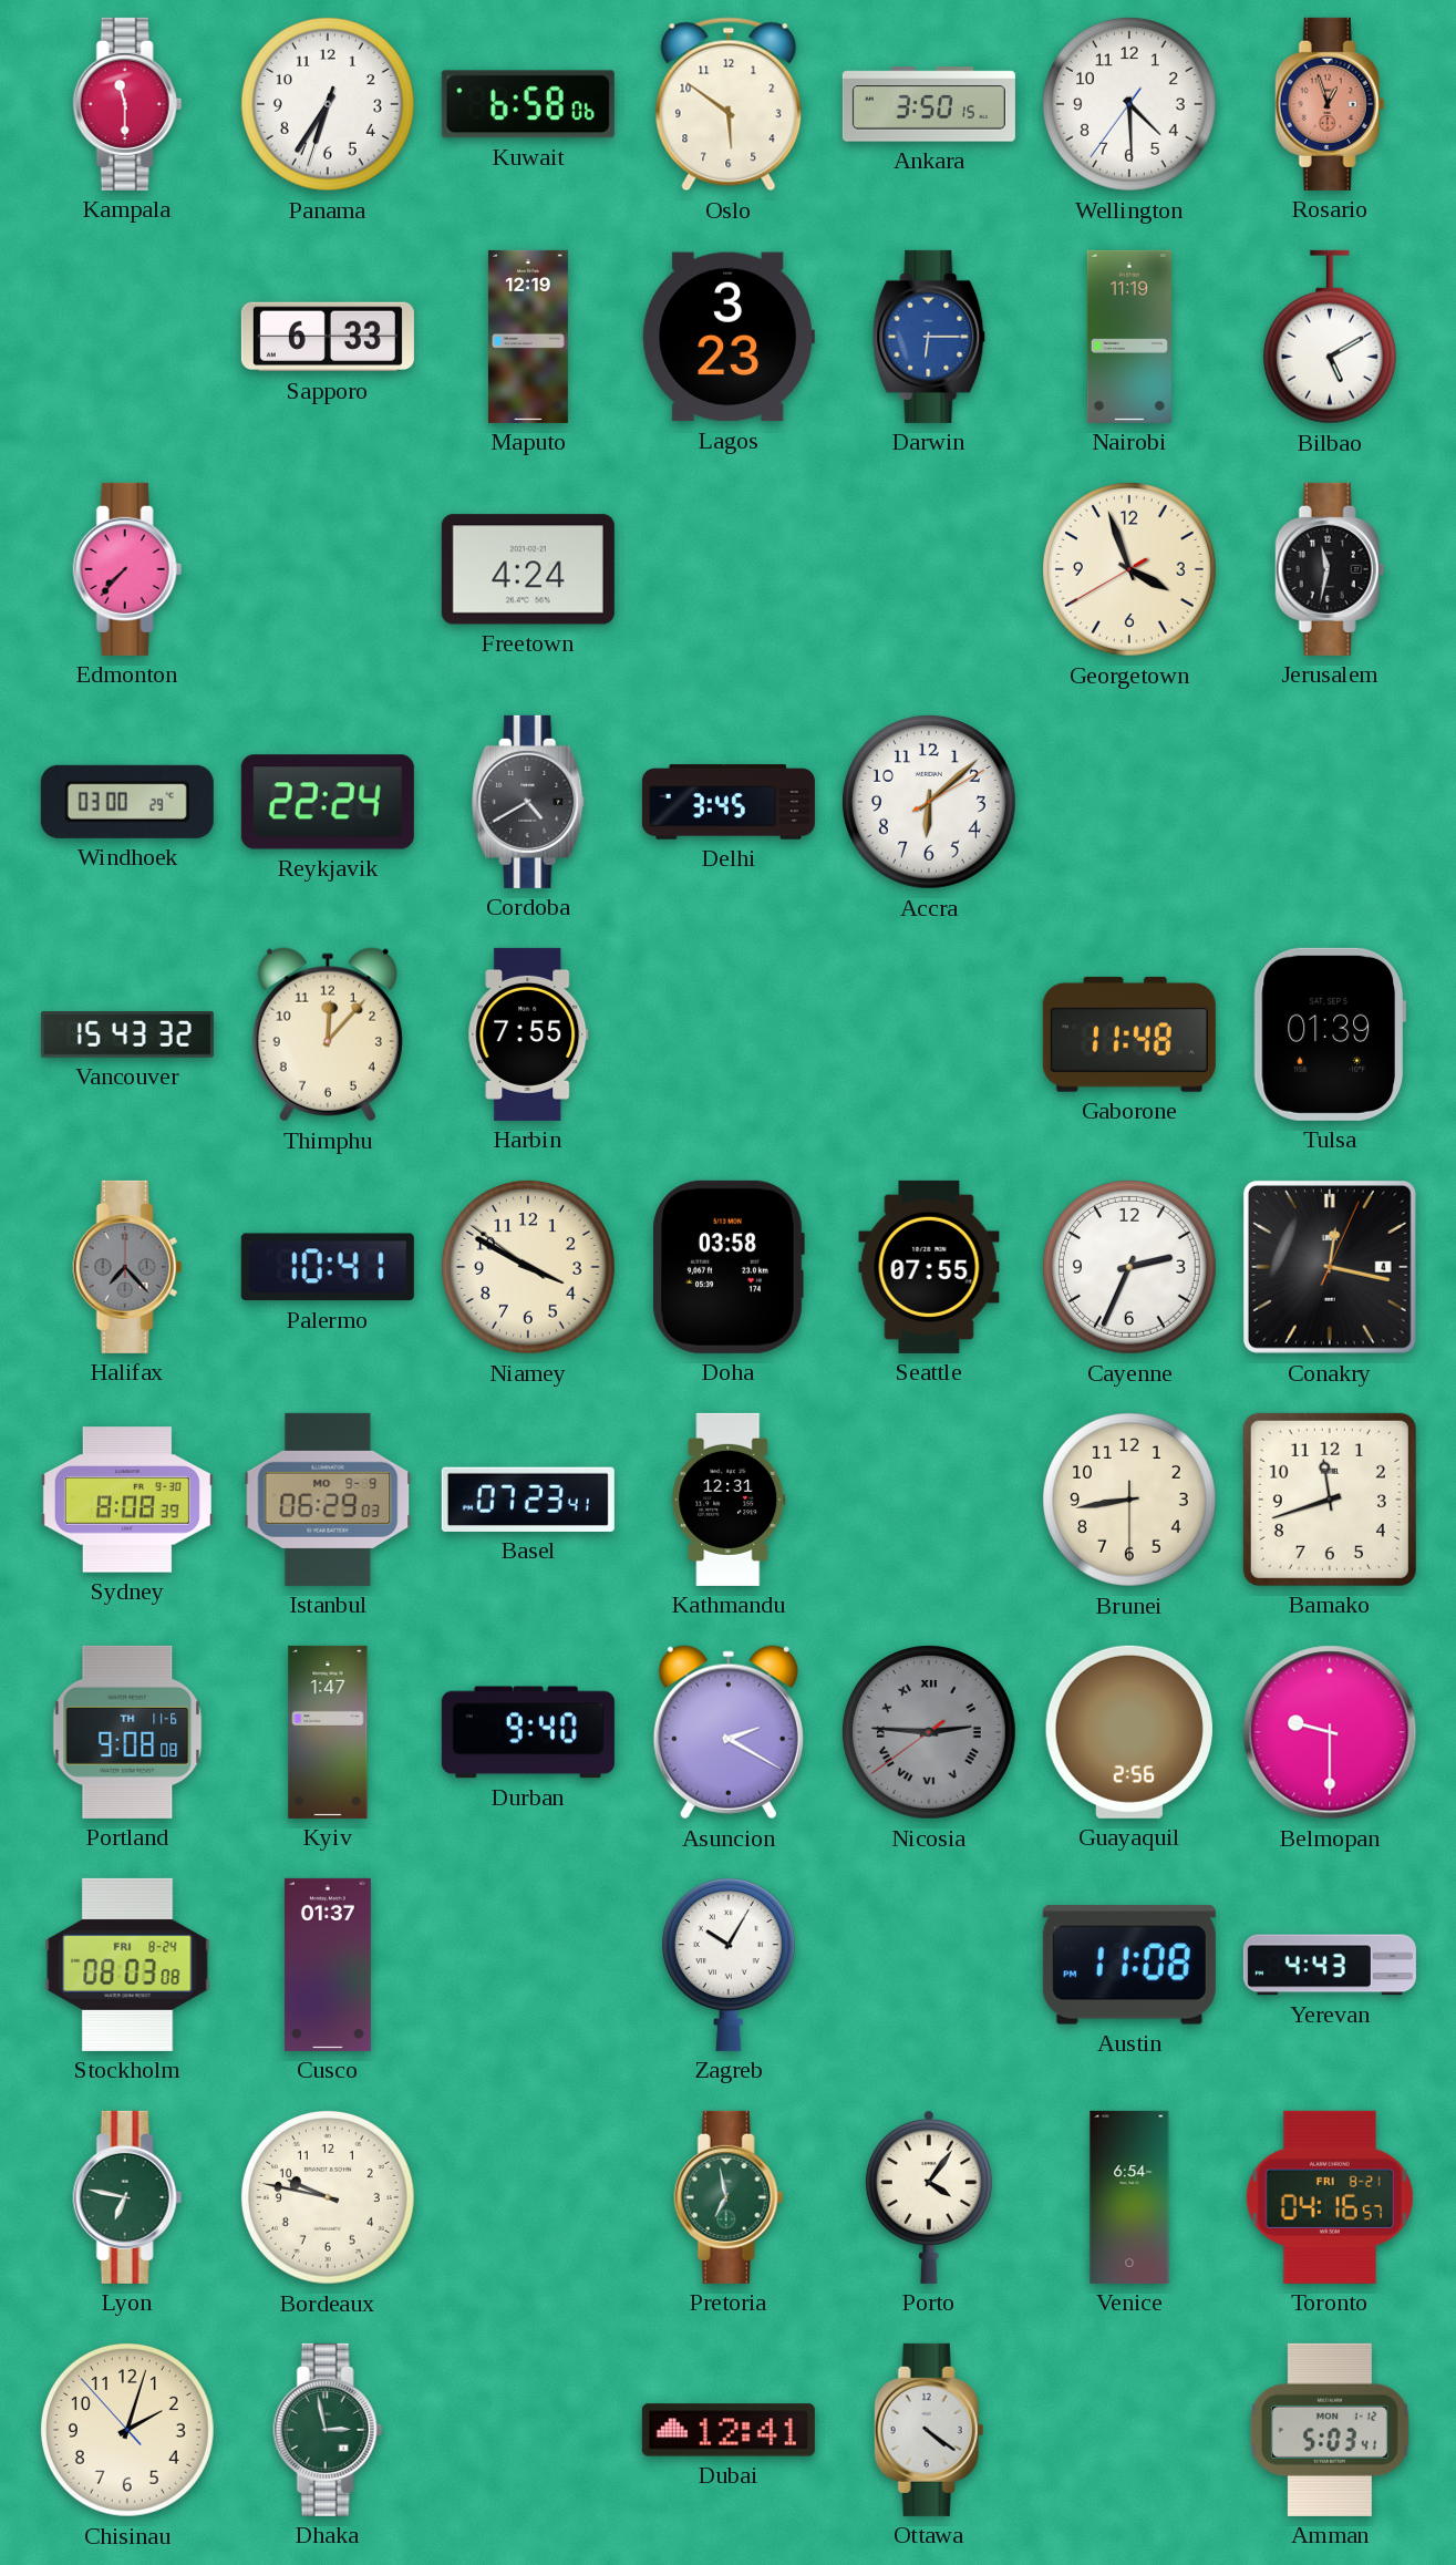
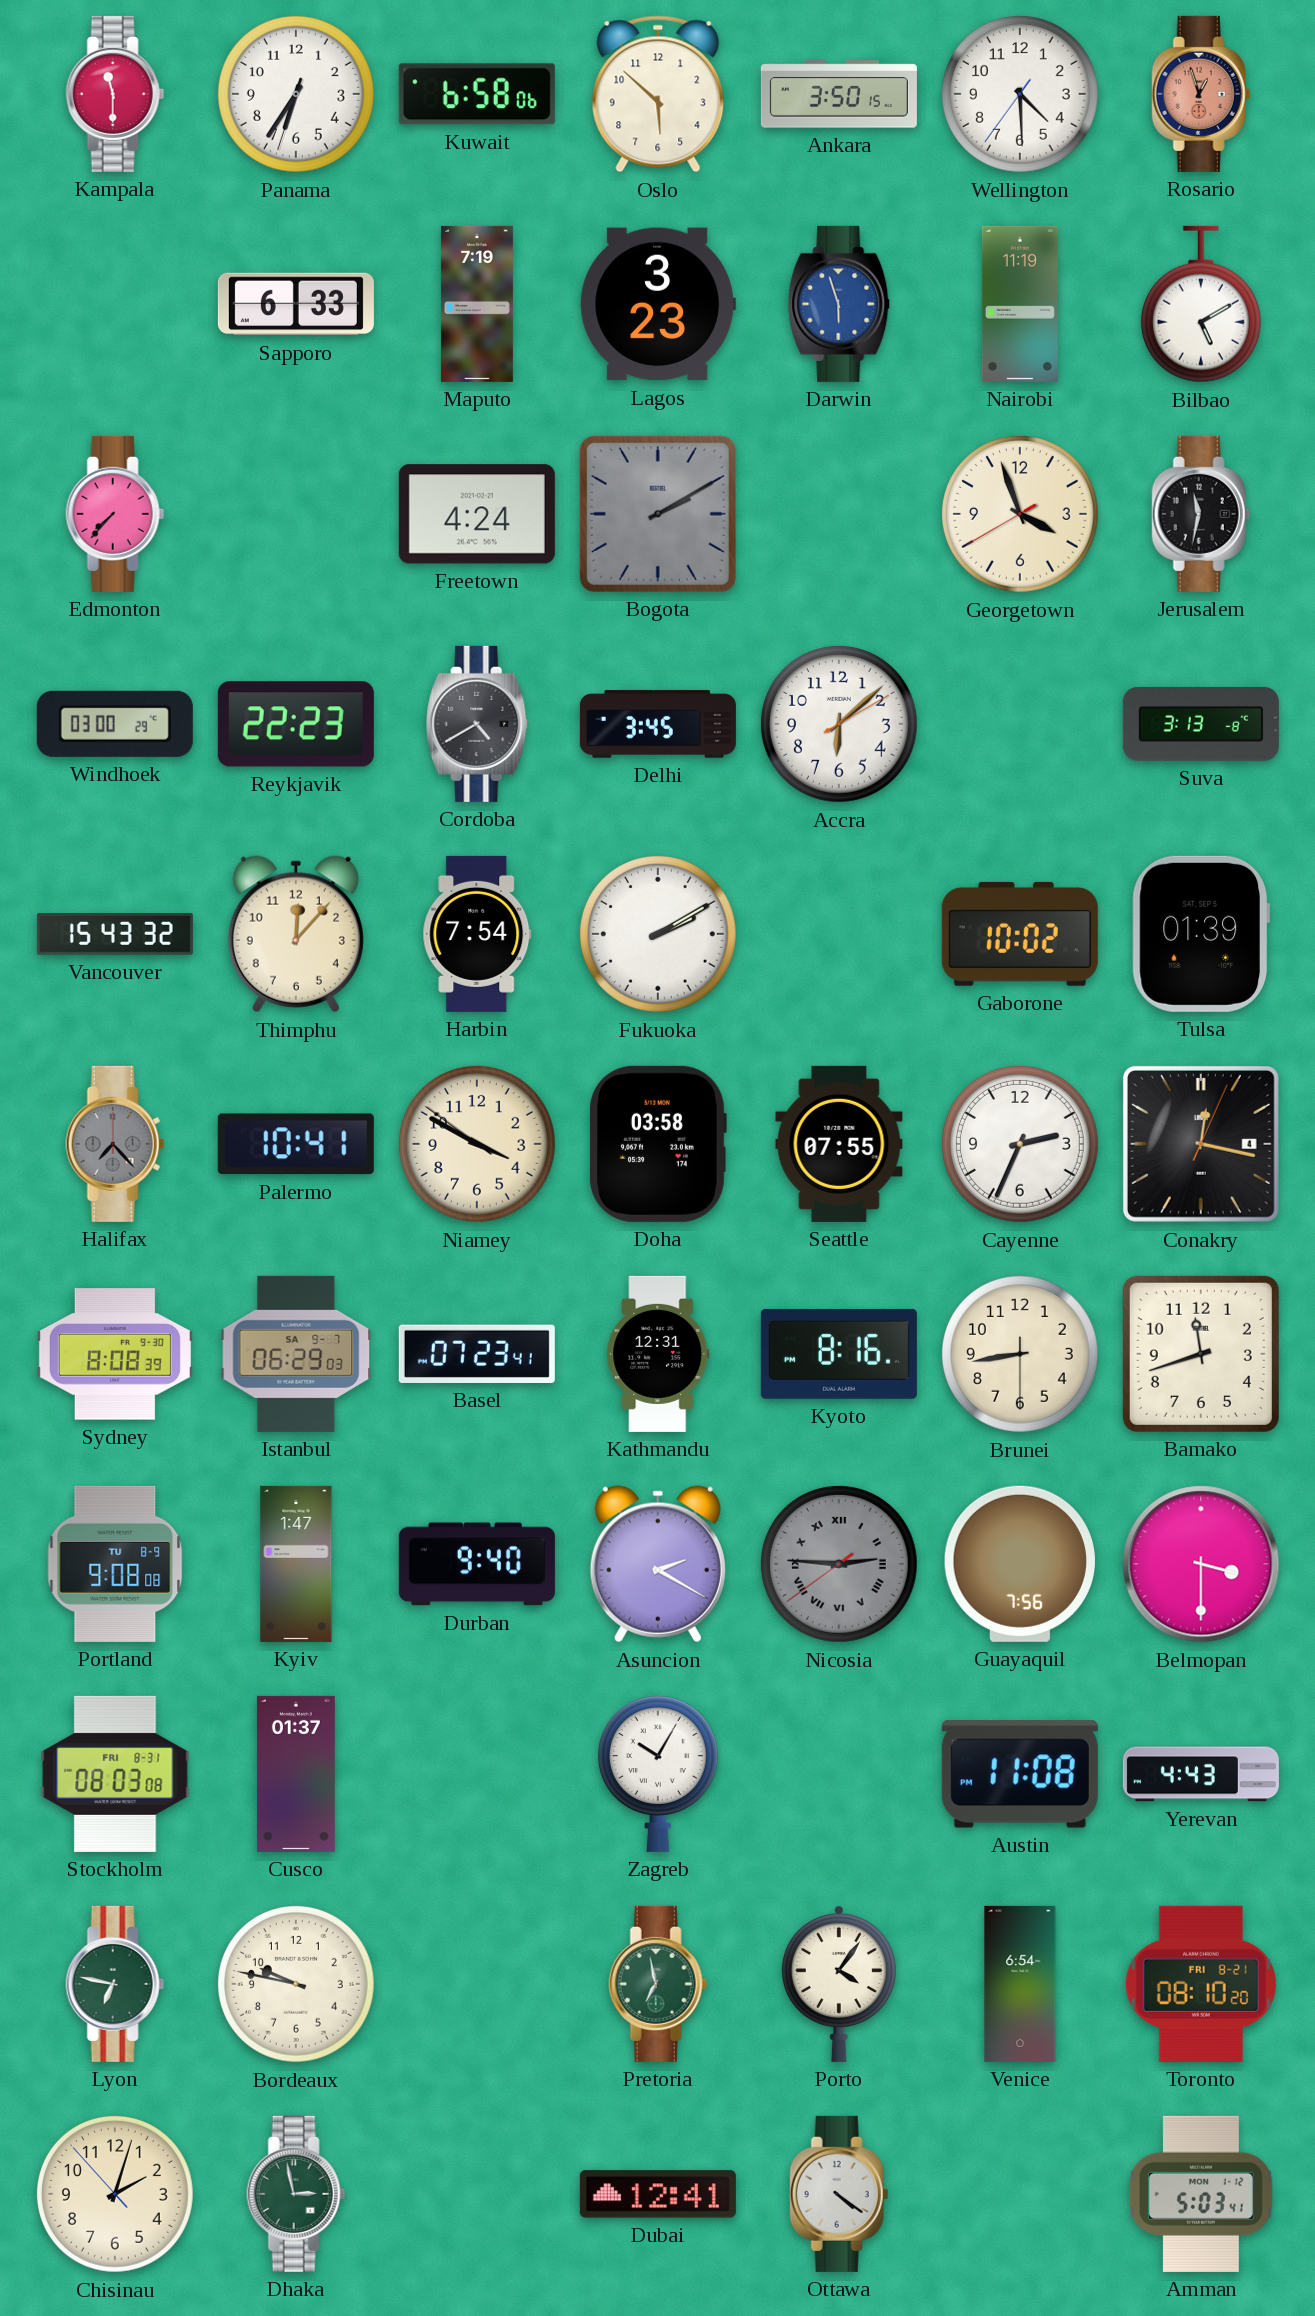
Oslo: 5:51 -> 5:52 (658, 94)
Maputo: 12:19 -> 7:19 (477, 304)
Darwin: 6:15 -> 5:57 (840, 304)
Bogota: none -> 2:10 (658, 514)
Reykjavik: 22:24 -> 22:23 (296, 724)
Suva: none -> 3:13 (1201, 724)
Harbin: 7:55 -> 7:54 (477, 934)
Fukuoka: none -> 2:10 (658, 934)
Gaborone: 11:48 -> 10:02 (1020, 934)
Istanbul date: MO 9-9 -> SA 9-7 (296, 1354)
Kyoto: none -> 8:16 (839, 1354)
Portland date: TH 11-6 -> TU 8-9 (115, 1564)
Guayaquil: 2:56 -> 7:56 (1020, 1564)
Belmopan: 9:30 -> 3:30 (1201, 1564)
Stockholm date: FRI 8-24 -> FRI 8-31 (115, 1774)
Toronto: 04:16 -> 08:10 (1201, 1984)
